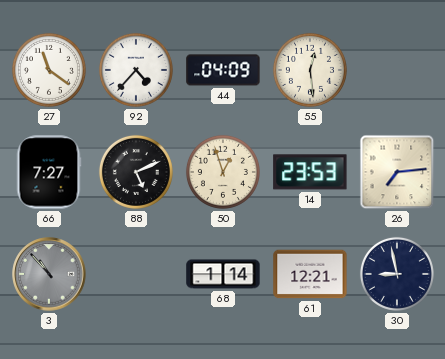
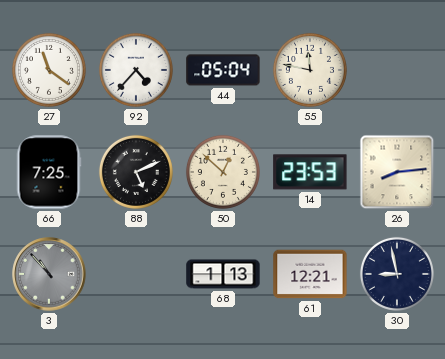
44: 04:09 -> 05:04 (223, 70)
55: 12:29 -> 11:47 (310, 70)
66: 7:27 -> 7:25 (49, 172)
50: 12:57 -> 12:52 (223, 172)
26: 7:14 -> 8:14 (397, 172)
68: 1:14 -> 1:13 (223, 274)
